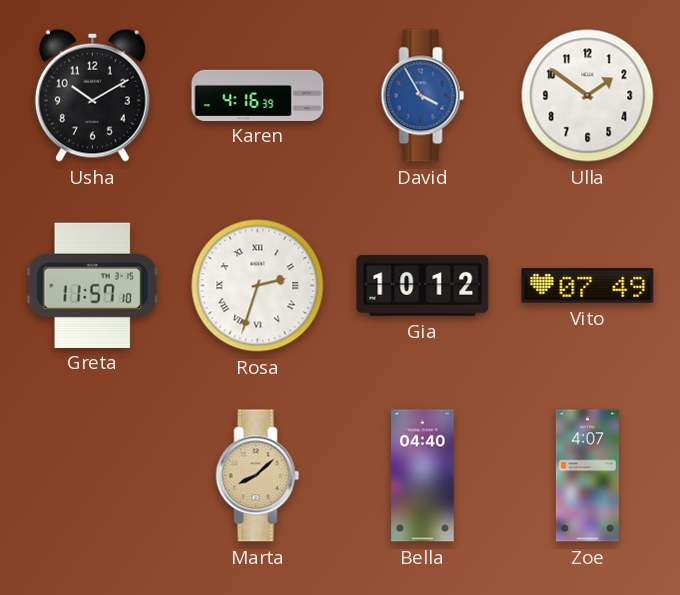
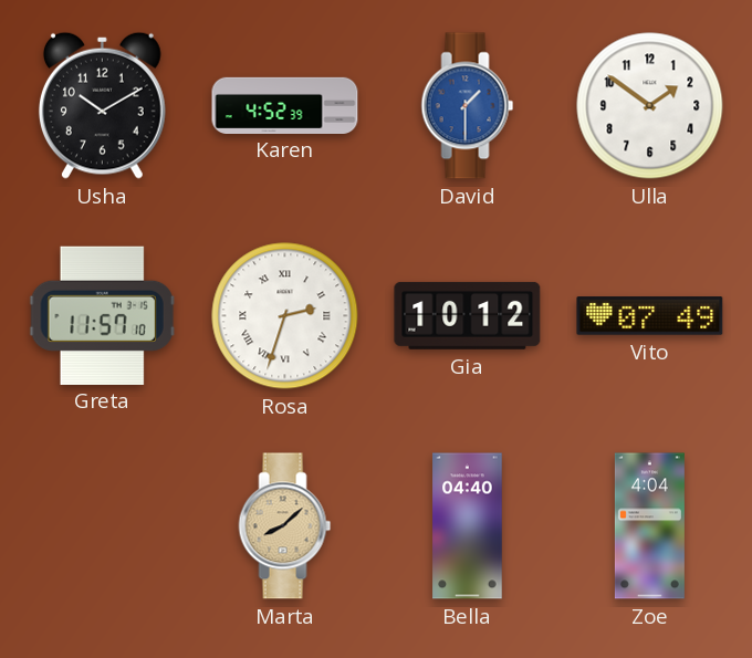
Karen: 4:16 -> 4:52 (285, 105)
David: 3:55 -> 1:30 (468, 106)
Zoe: 4:07 -> 4:04 (649, 526)
